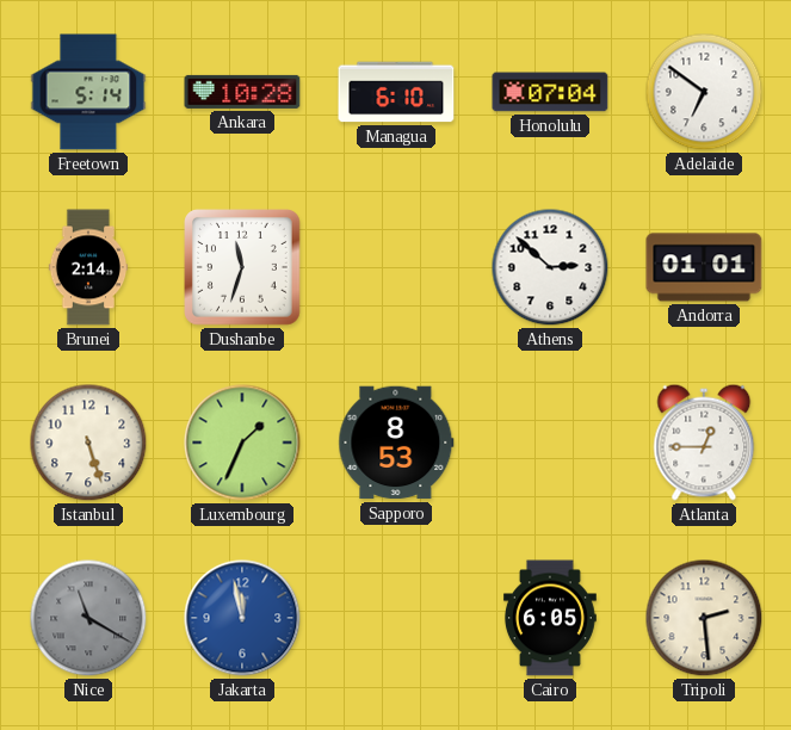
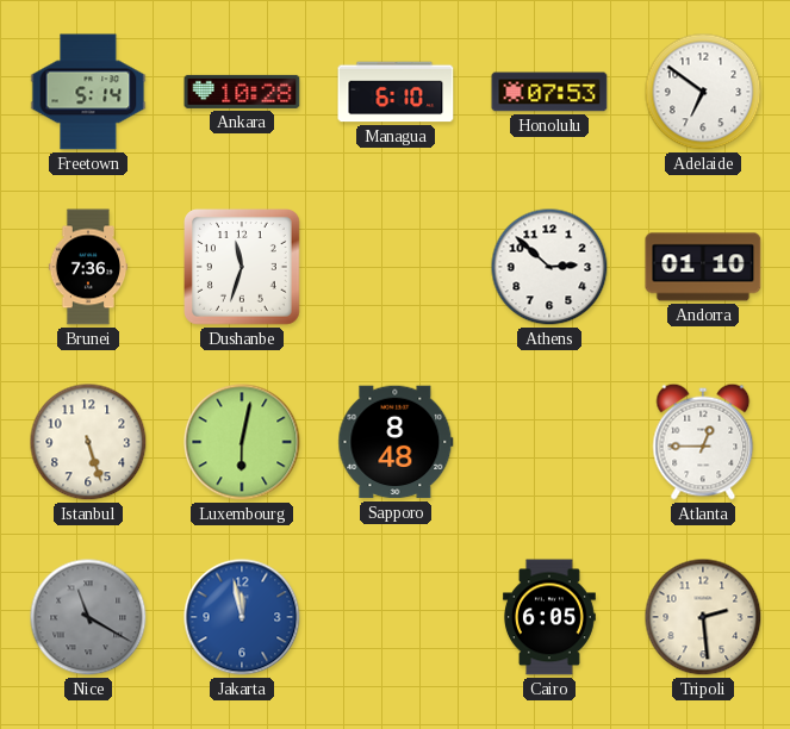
Honolulu: 07:04 -> 07:53 (549, 92)
Brunei: 2:14 -> 7:36 (88, 267)
Andorra: 01:01 -> 01:10 (703, 267)
Luxembourg: 1:34 -> 6:02 (242, 442)
Sapporo: 8:53 -> 8:48 (396, 442)
